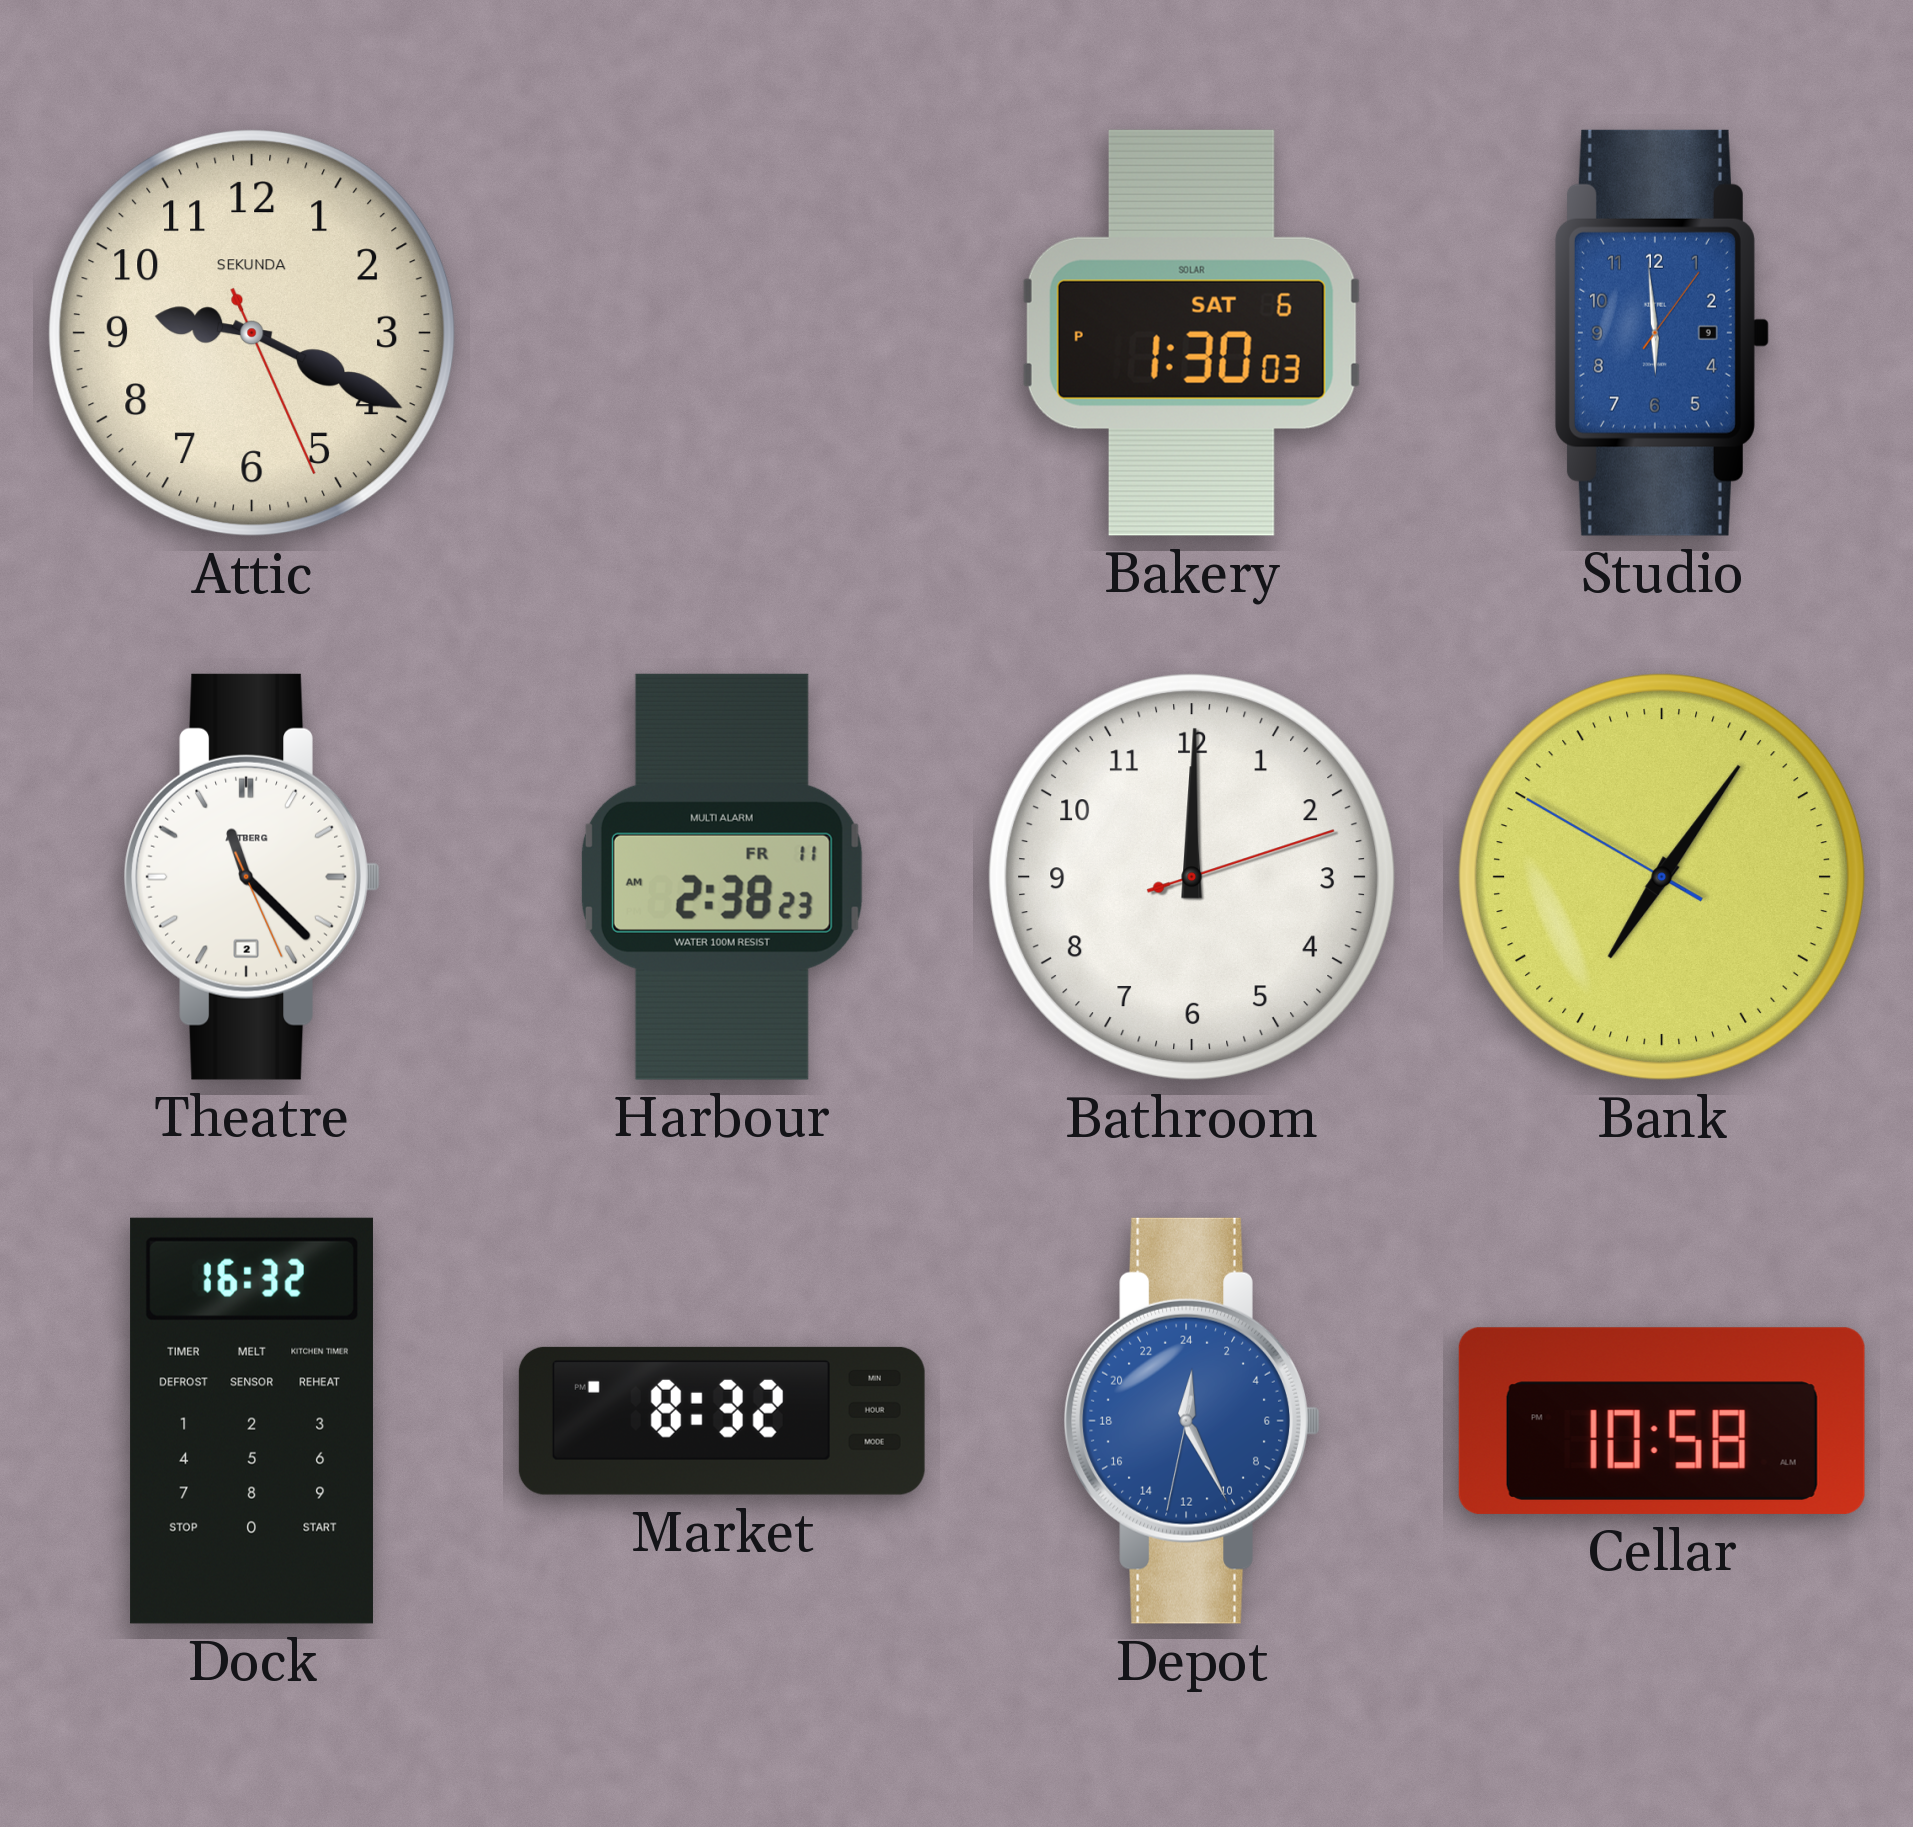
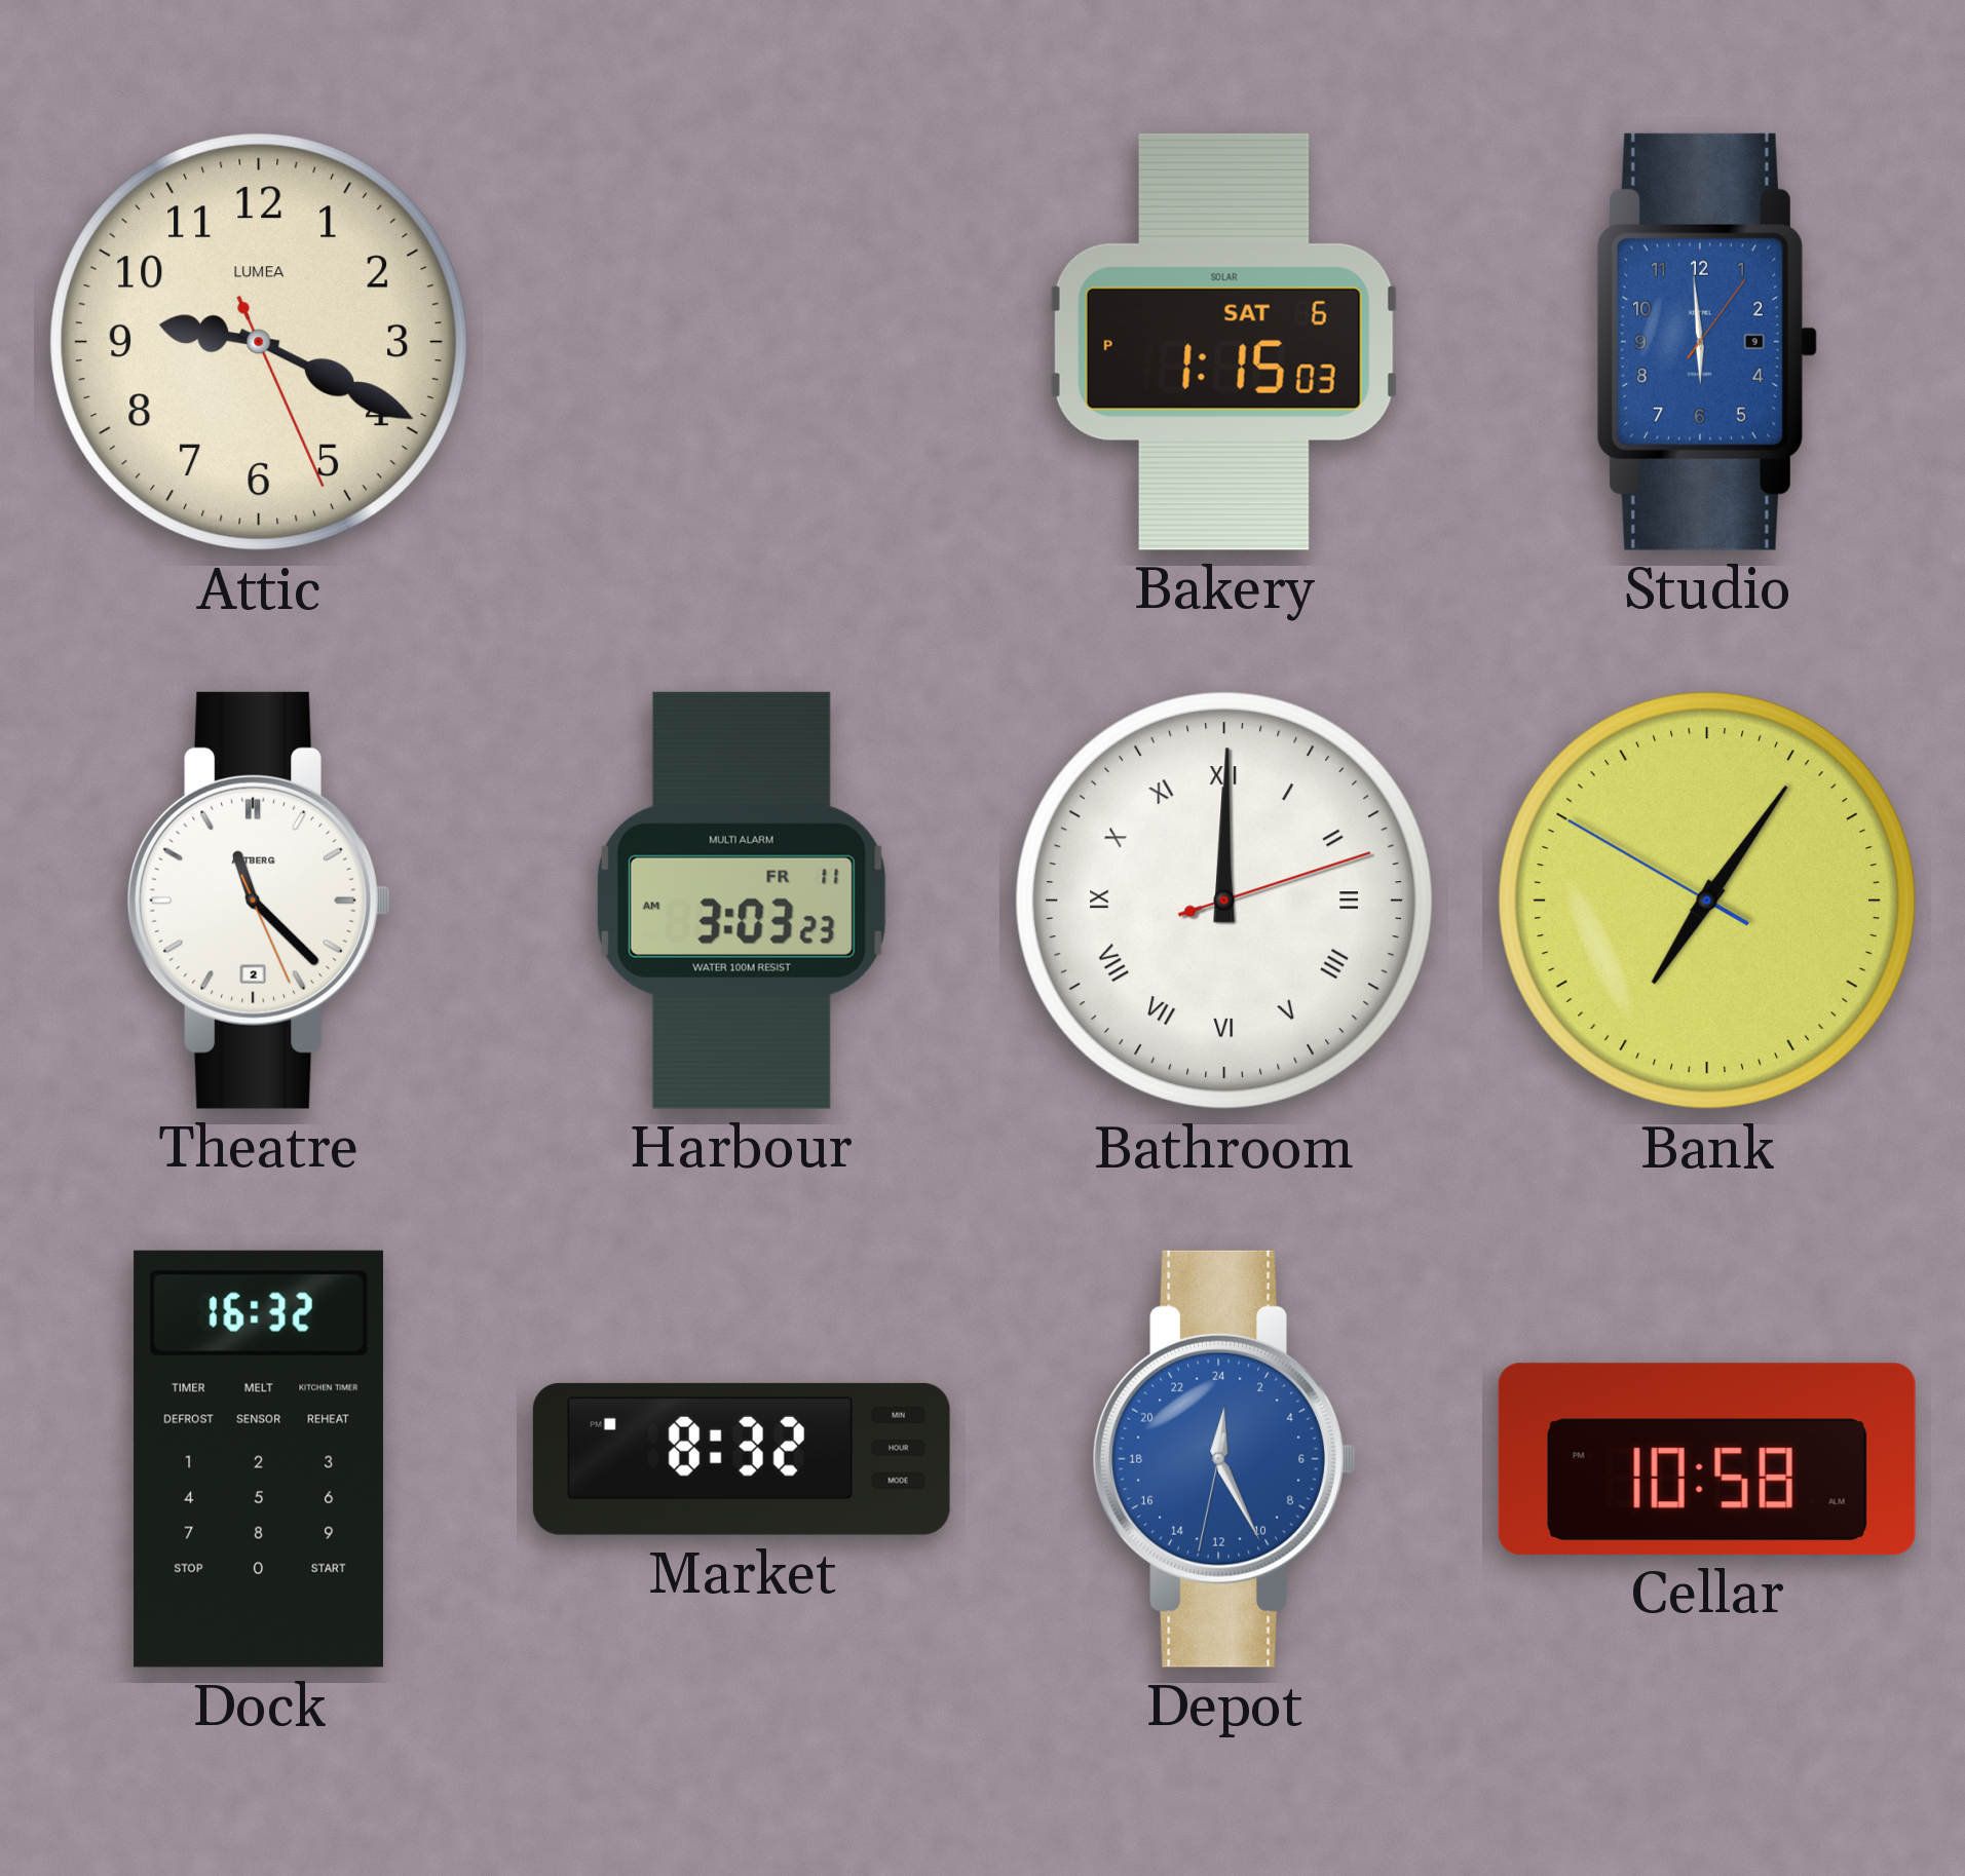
Attic brand: SEKUNDA -> LUMEA (259, 342)
Bakery: 1:30 -> 1:15 (1224, 342)
Harbour: 2:38 -> 3:03 (742, 901)
Bathroom numerals: Arabic -> Roman (1224, 901)
